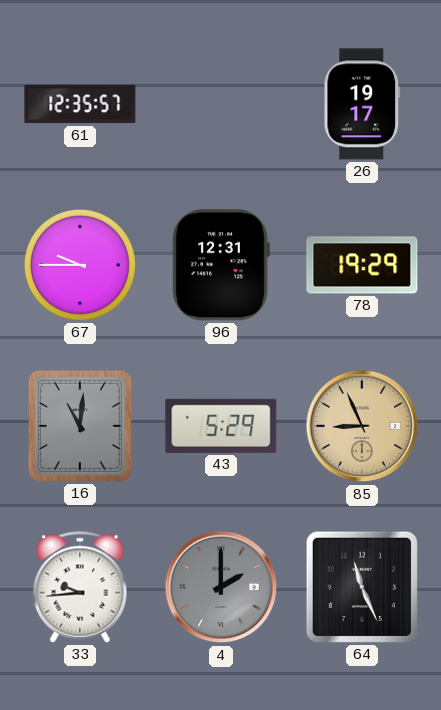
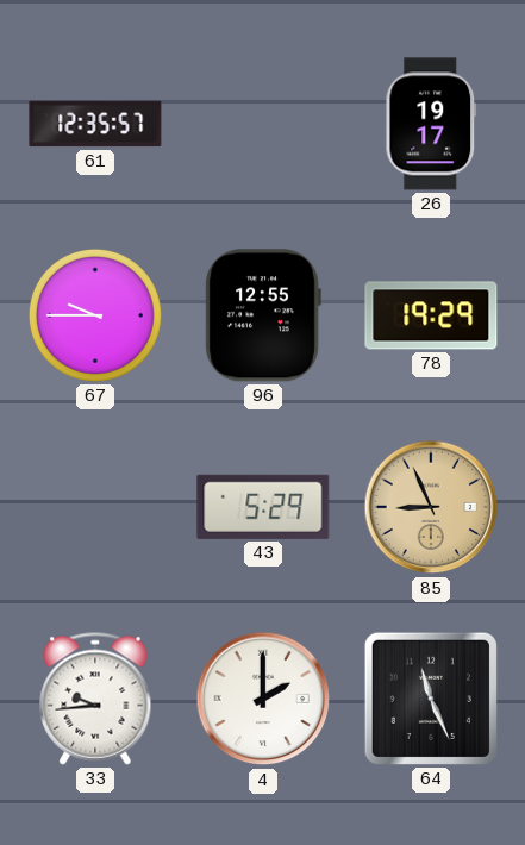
96: 12:31 -> 12:55 (263, 315)
16: 11:01 -> none (80, 426)
4 dial: grey -> white (263, 699)
